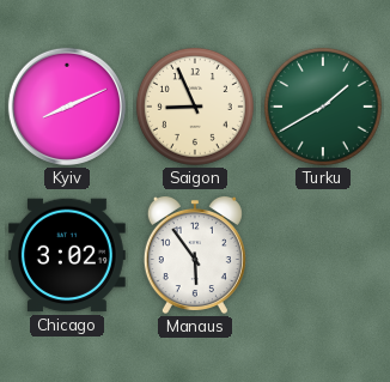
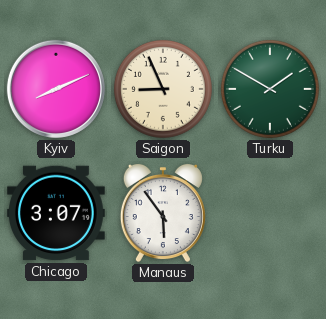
Turku: 1:40 -> 1:50 (270, 89)
Chicago: 3:02 -> 3:07 (57, 213)
